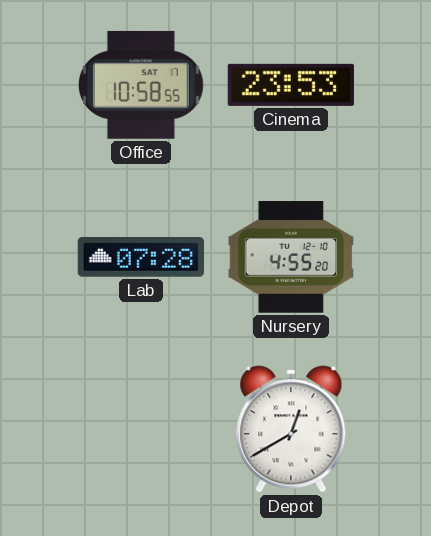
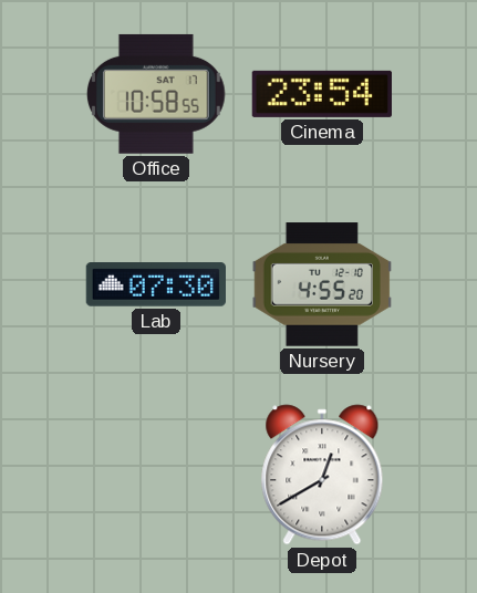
Cinema: 23:53 -> 23:54 (322, 94)
Lab: 07:28 -> 07:30 (155, 284)
